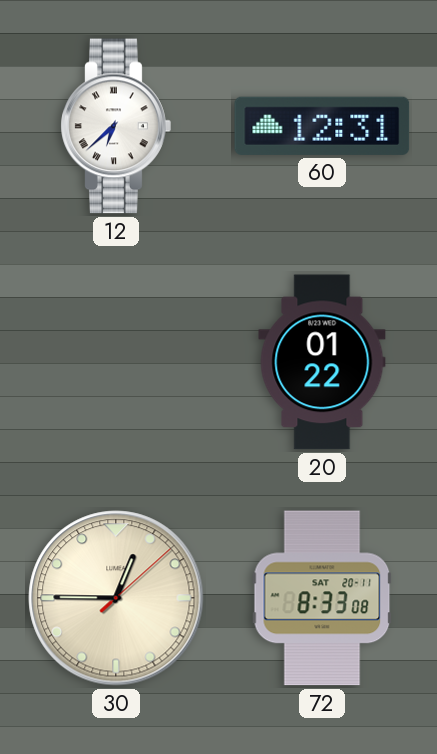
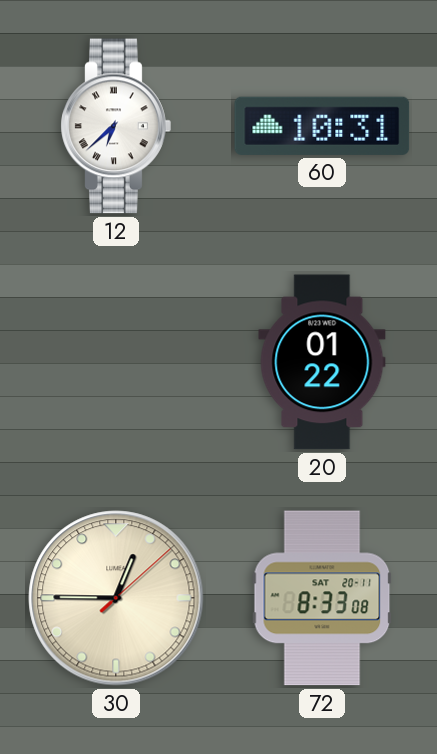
60: 12:31 -> 10:31 (322, 126)
